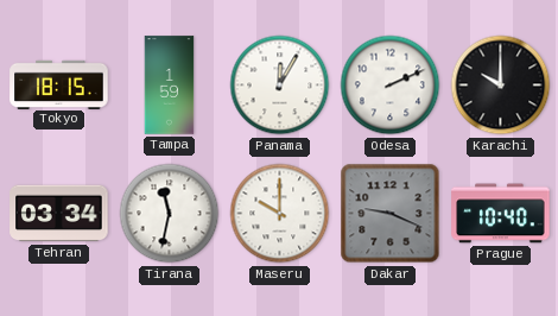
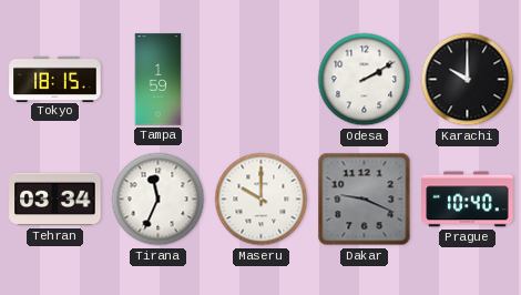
Panama: 12:05 -> none (280, 86)
Odesa: 2:11 -> 2:10 (365, 80)
Tirana: 11:32 -> 11:34 (159, 200)
